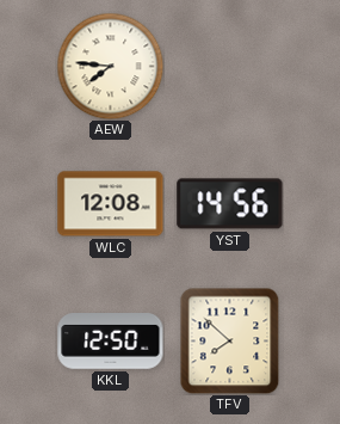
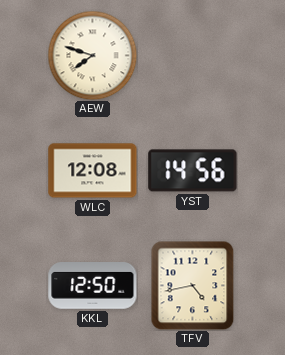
AEW: 7:46 -> 7:48 (92, 55)
TFV: 7:52 -> 4:43 (193, 285)
